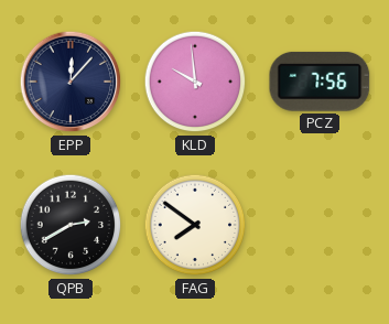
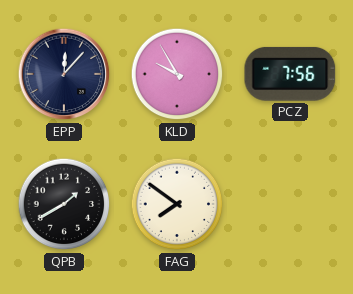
KLD: 9:59 -> 9:55 (177, 74)
QPB: 2:40 -> 1:40 (64, 204)
